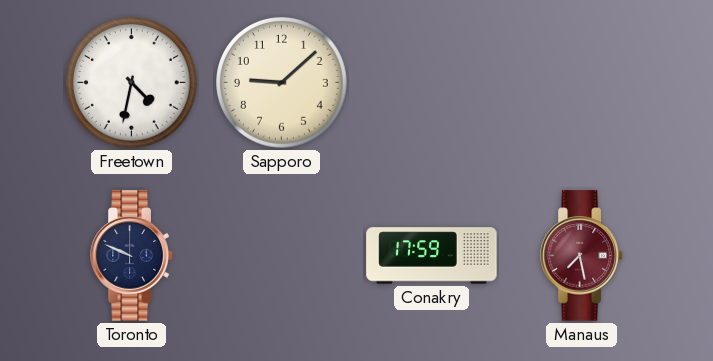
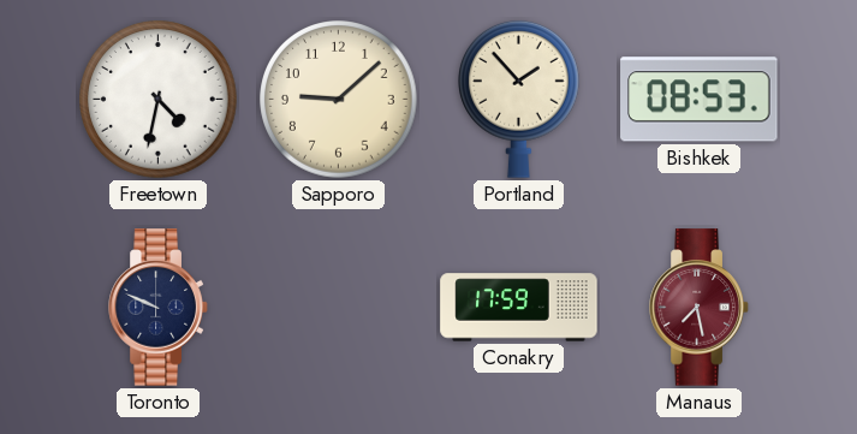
Portland: none -> 1:53 (519, 99)
Bishkek: none -> 08:53 (700, 100)
